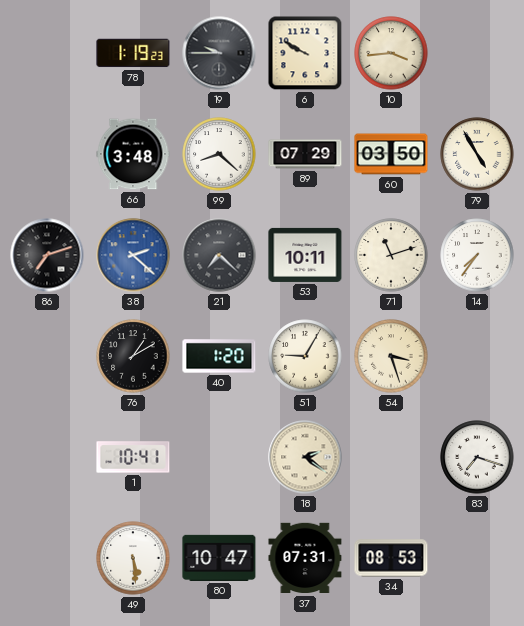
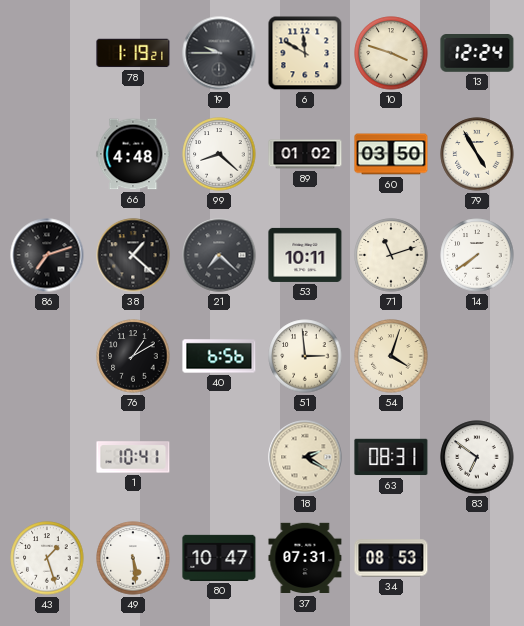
78: 1:19:23 -> 1:19:21 (133, 53)
6: 9:50 -> 11:50 (305, 53)
10: 3:44 -> 3:48 (391, 53)
13: none -> 12:24 (477, 54)
66: 3:48 -> 4:48 (133, 154)
89: 07:29 -> 01:02 (305, 154)
38: 2:22 -> 1:22 (133, 255)
38 dial: blue -> black (133, 255)
14: 7:36 -> 7:39 (477, 255)
40: 1:20 -> 6:56 (219, 356)
51: 9:05 -> 2:59 (305, 356)
54: 3:27 -> 4:03 (391, 356)
18: 2:21 -> 2:20 (305, 457)
63: none -> 08:31 (391, 457)
83: 7:18 -> 6:51 (477, 457)
43: none -> 1:27 (47, 558)
